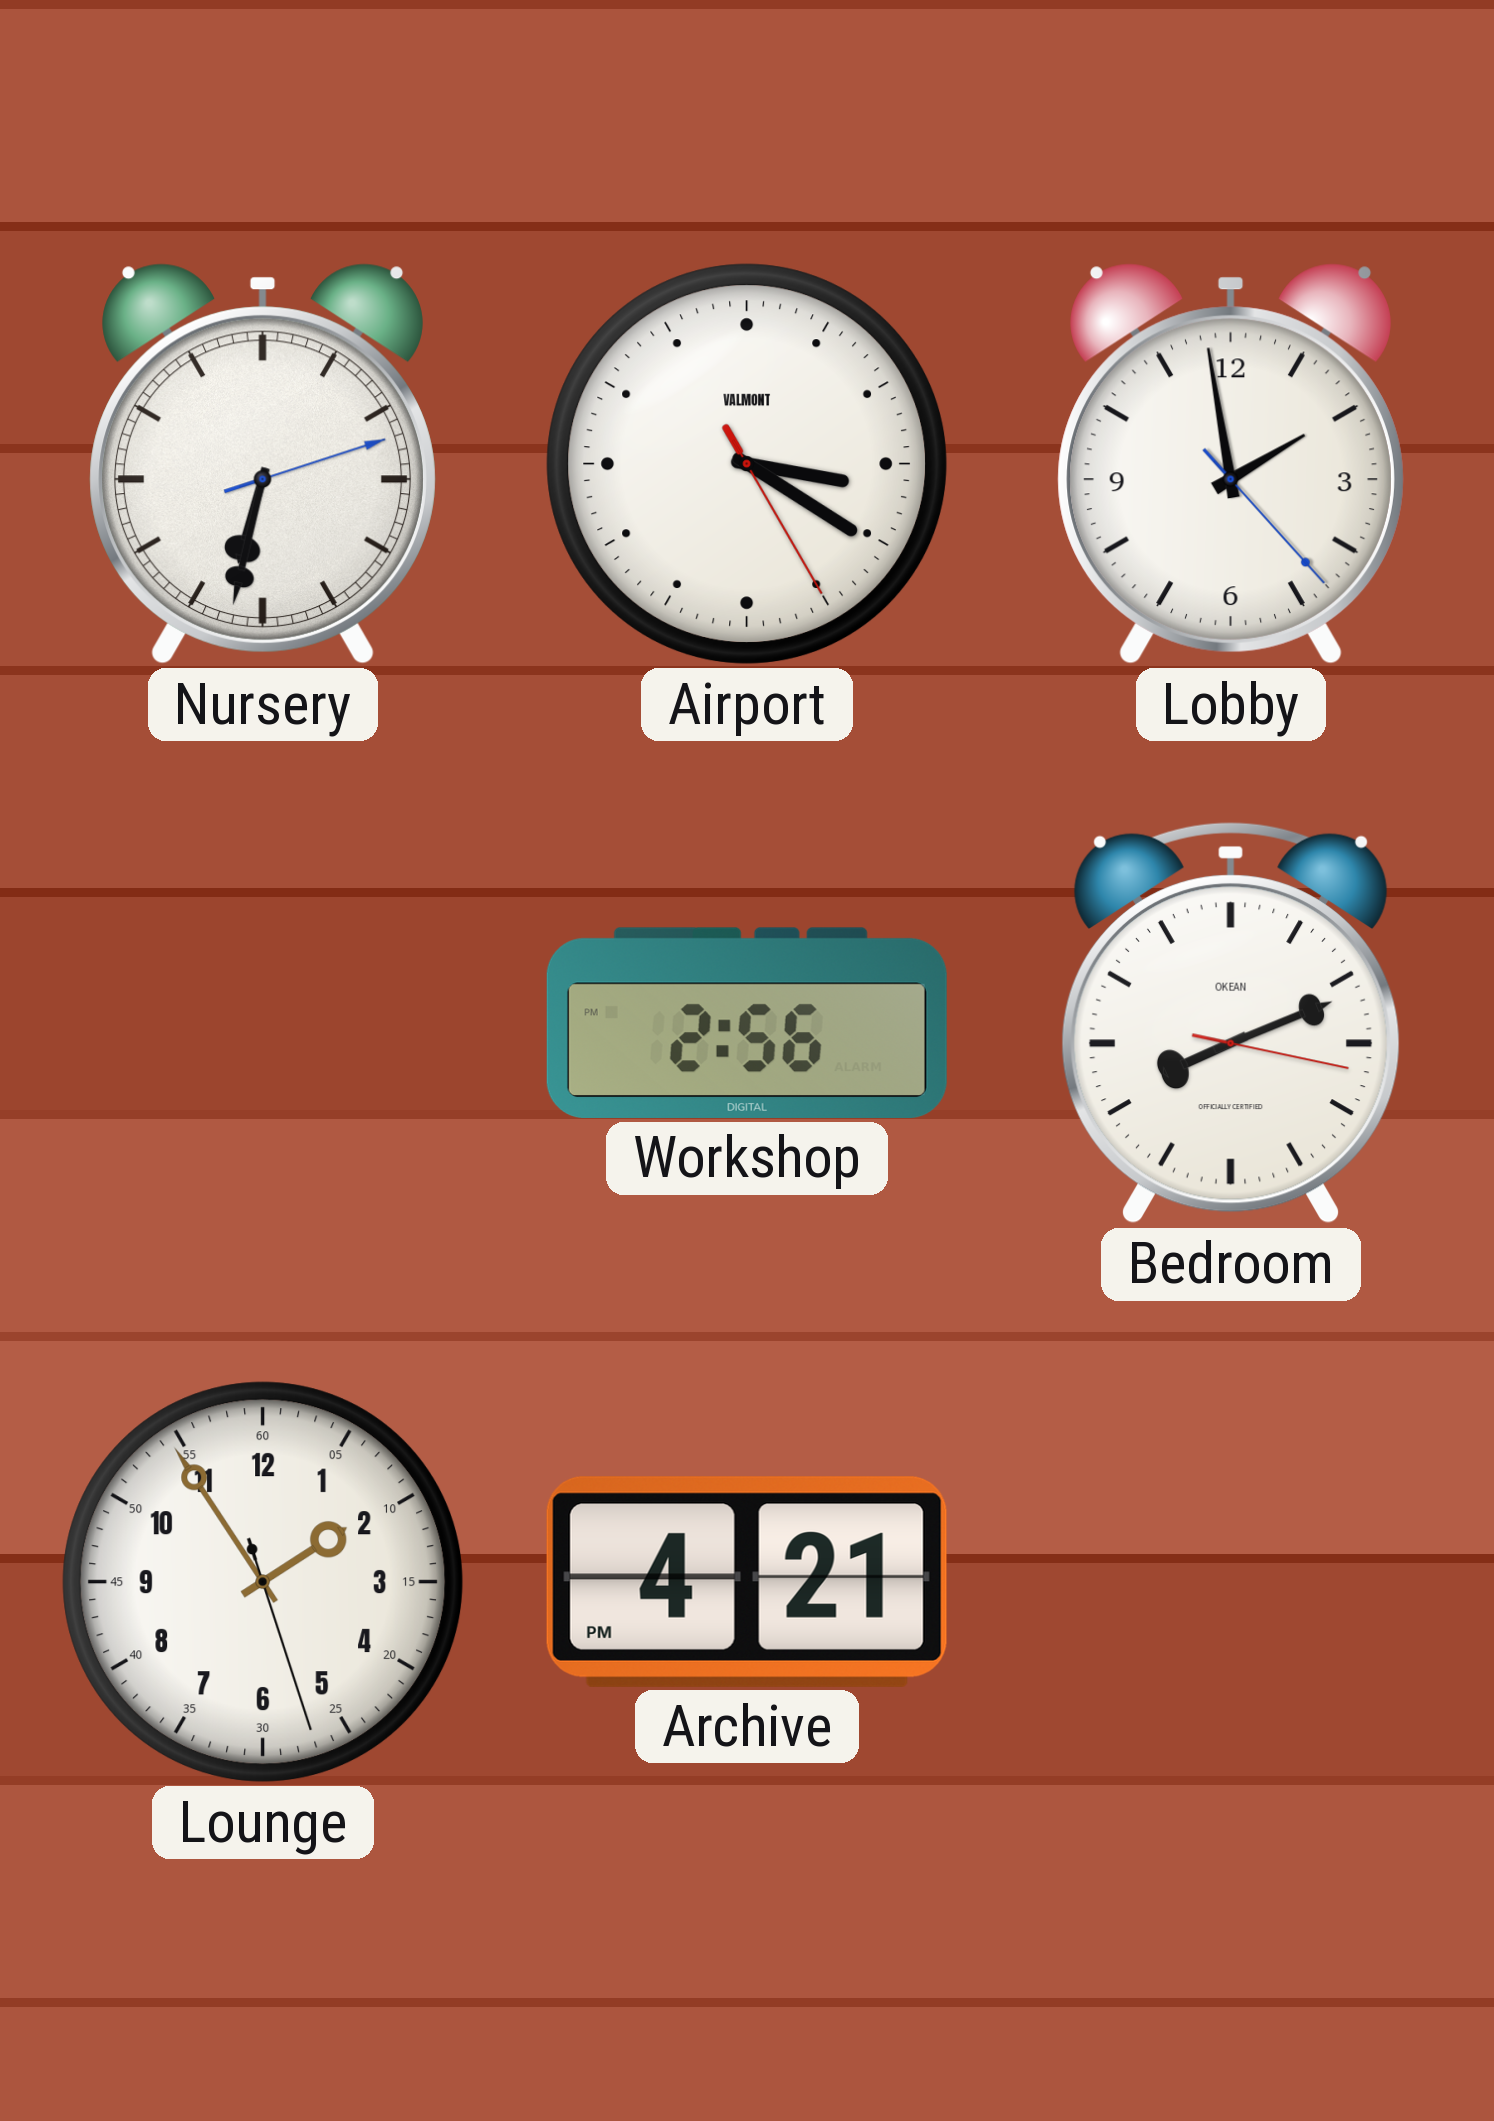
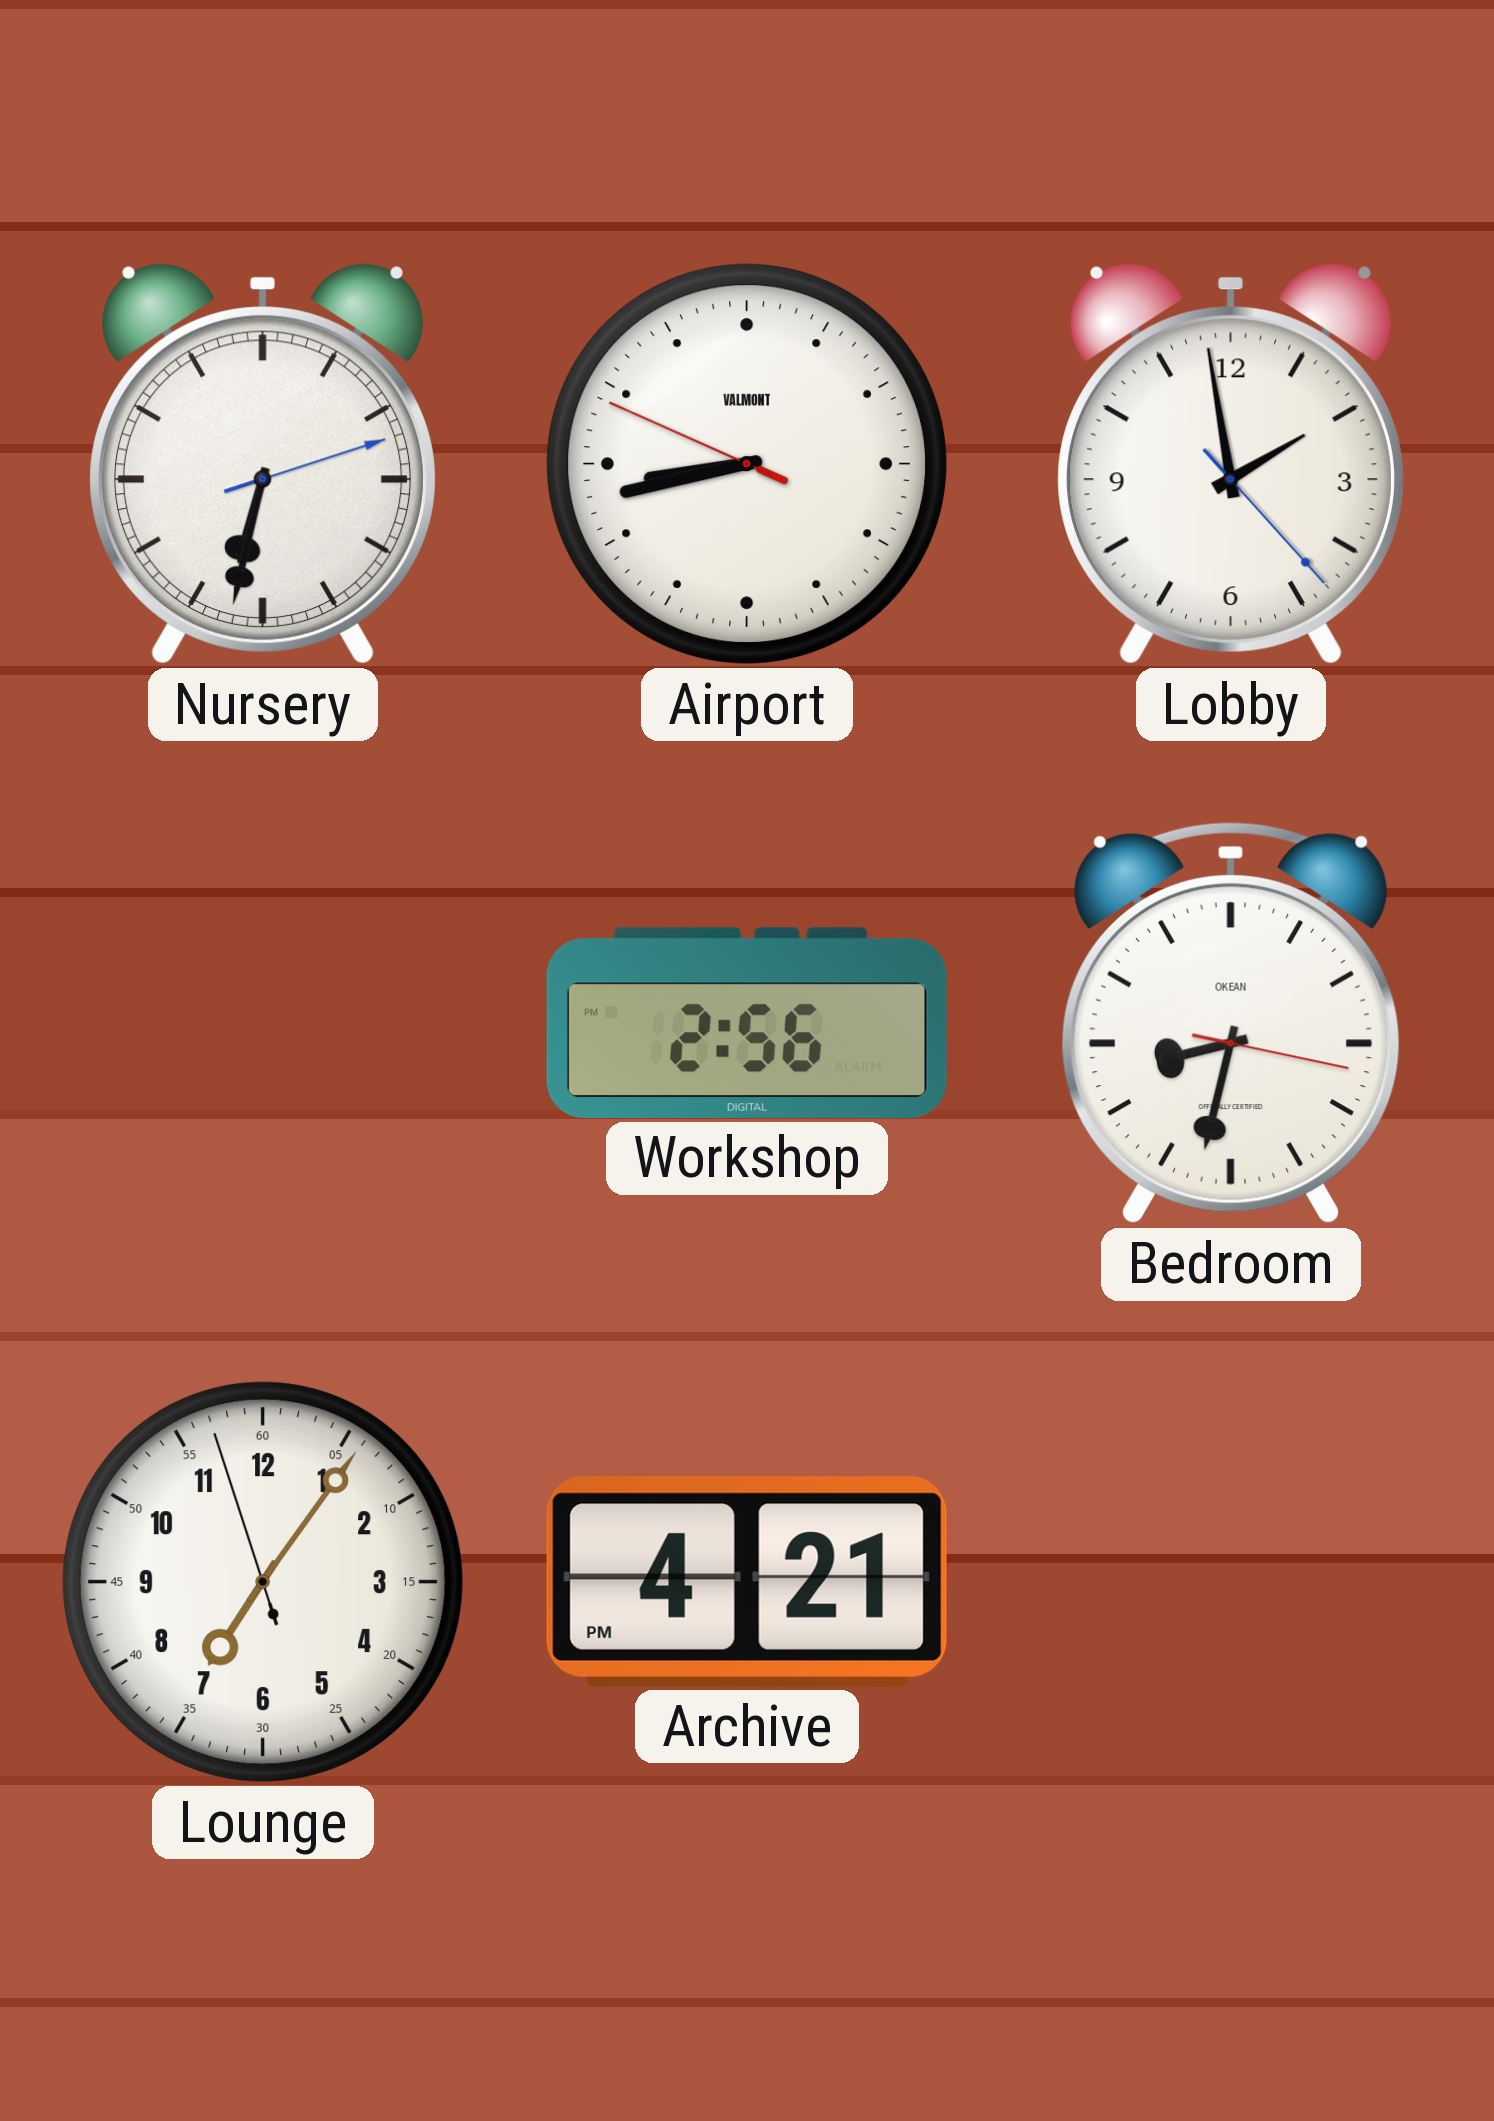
Airport: 3:20 -> 8:42 (747, 464)
Bedroom: 8:11 -> 8:32 (1231, 1023)
Lounge: 1:54 -> 7:05 (263, 1582)
